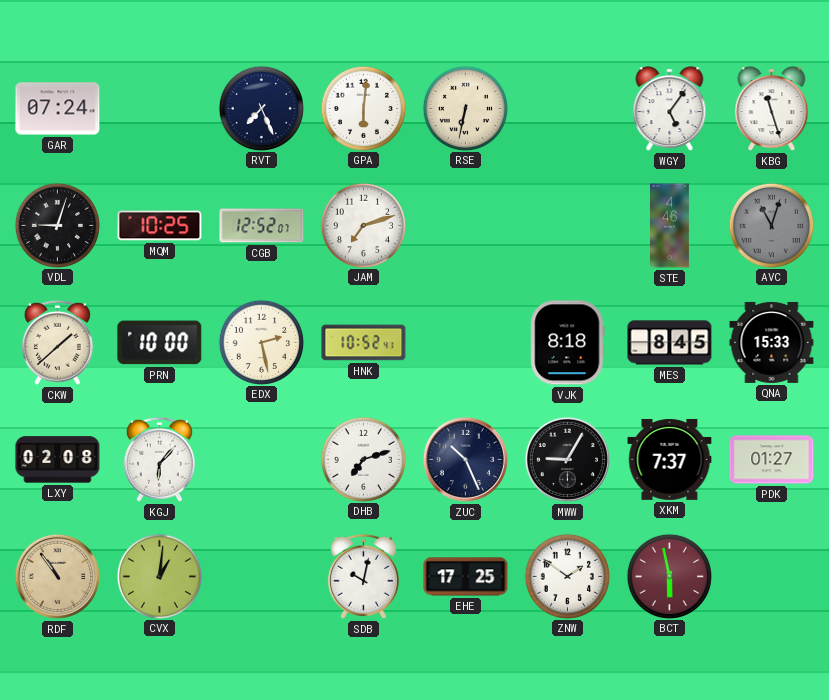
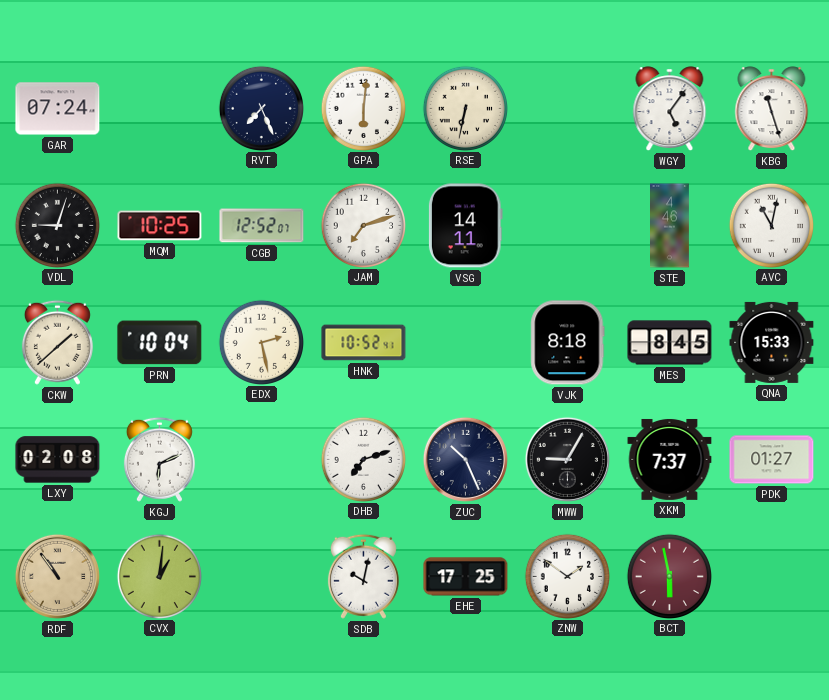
VSG: none -> 14:11 (465, 226)
AVC: 11:03 -> 11:02 (771, 225)
AVC dial: grey -> white (771, 225)
PRN: 10:00 -> 10:04 (160, 343)
KGJ: 6:07 -> 6:11 (159, 459)
